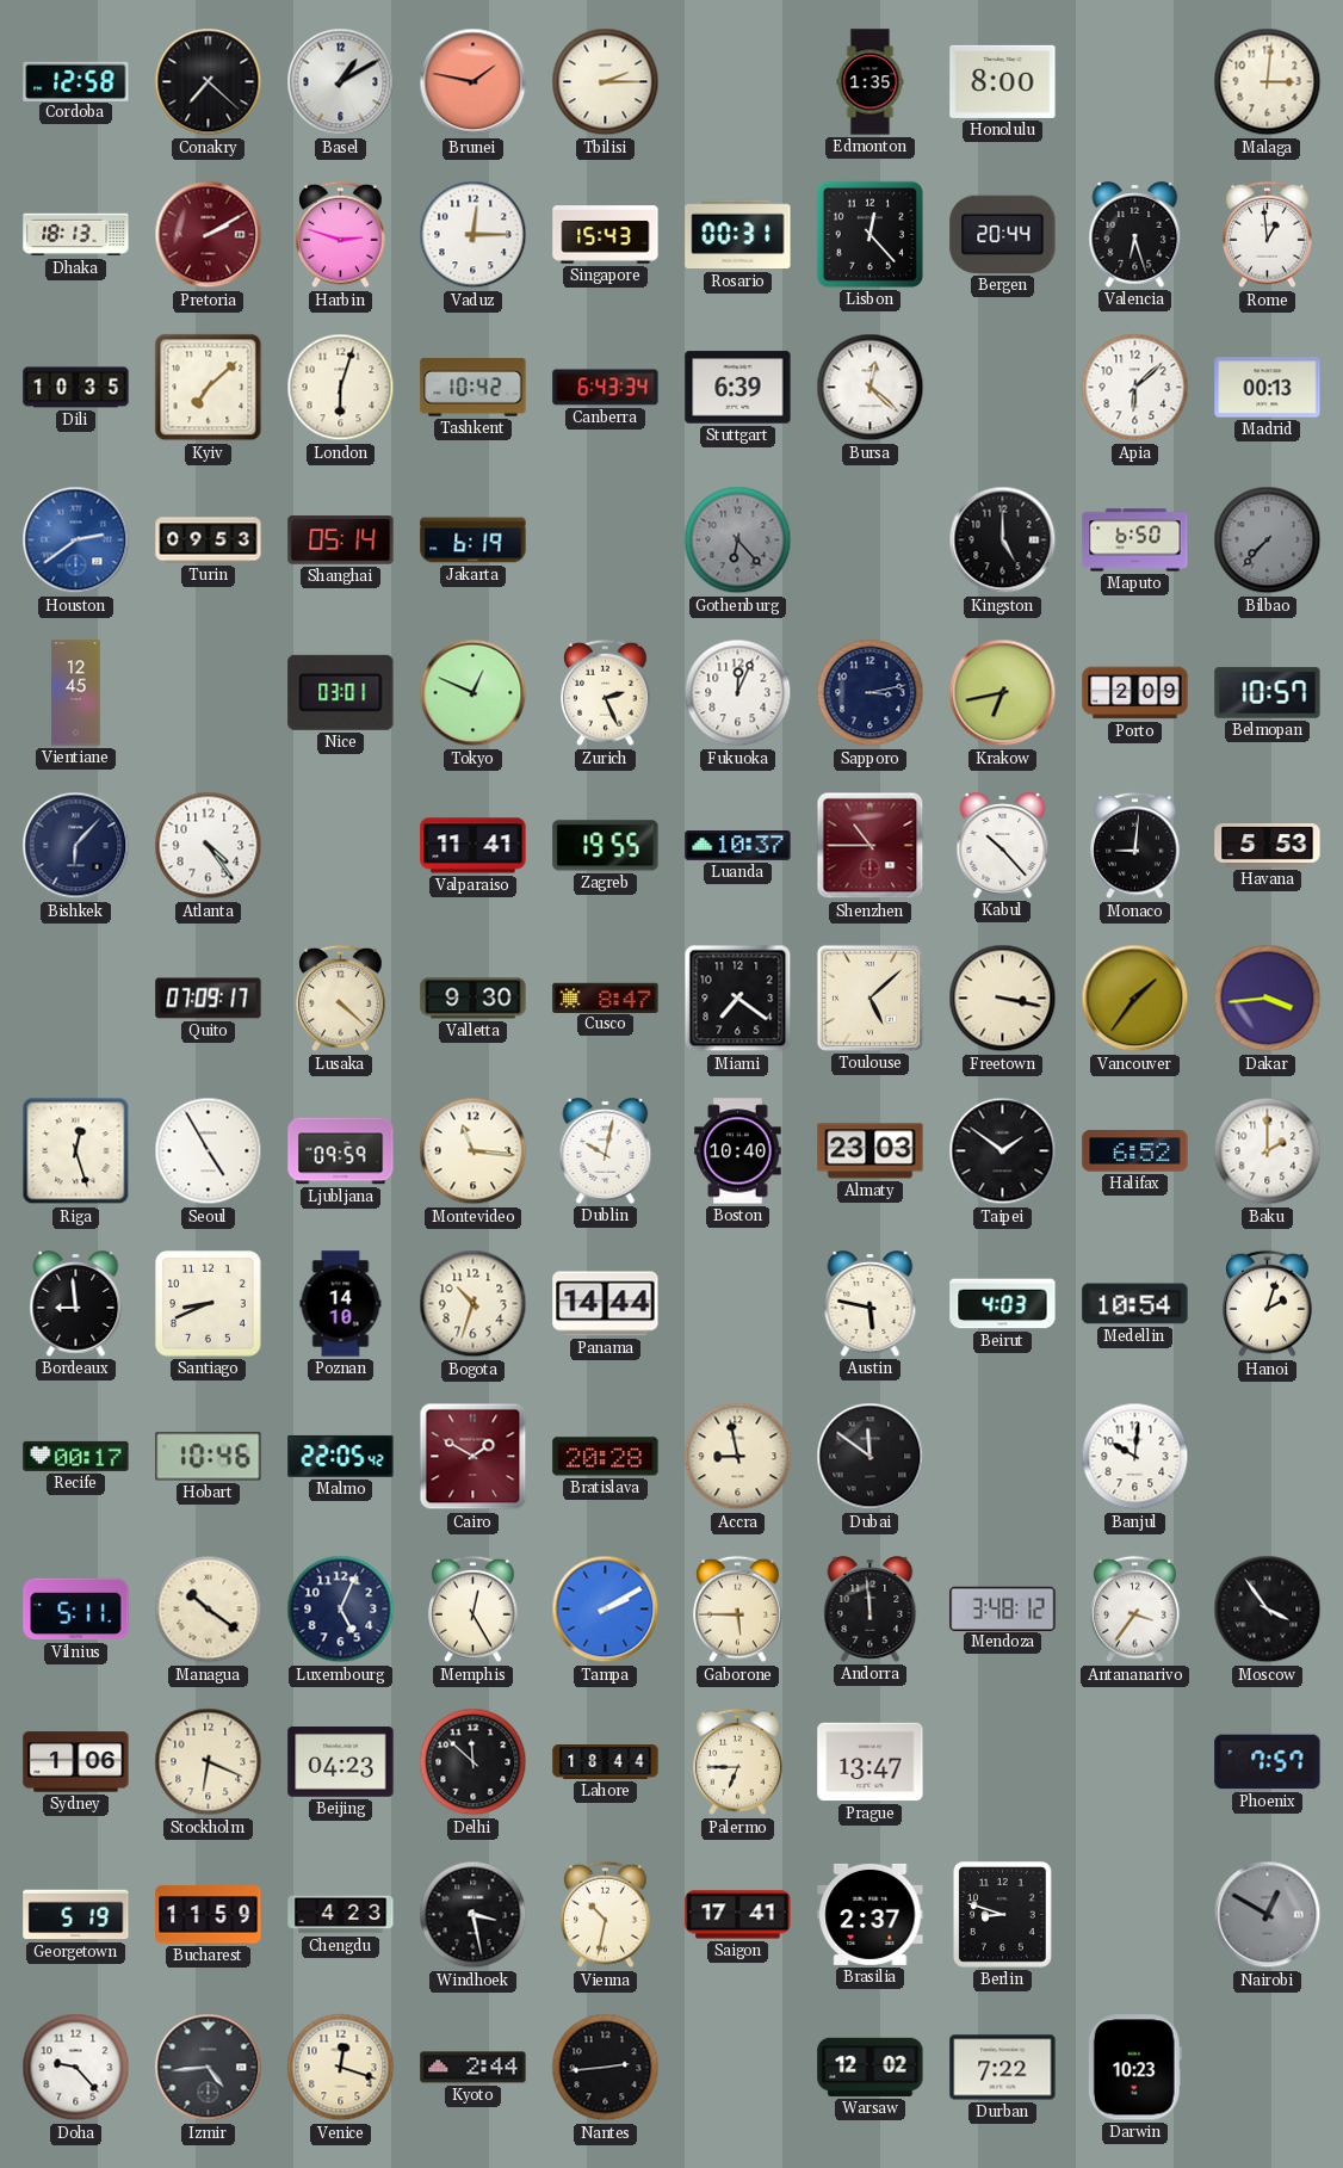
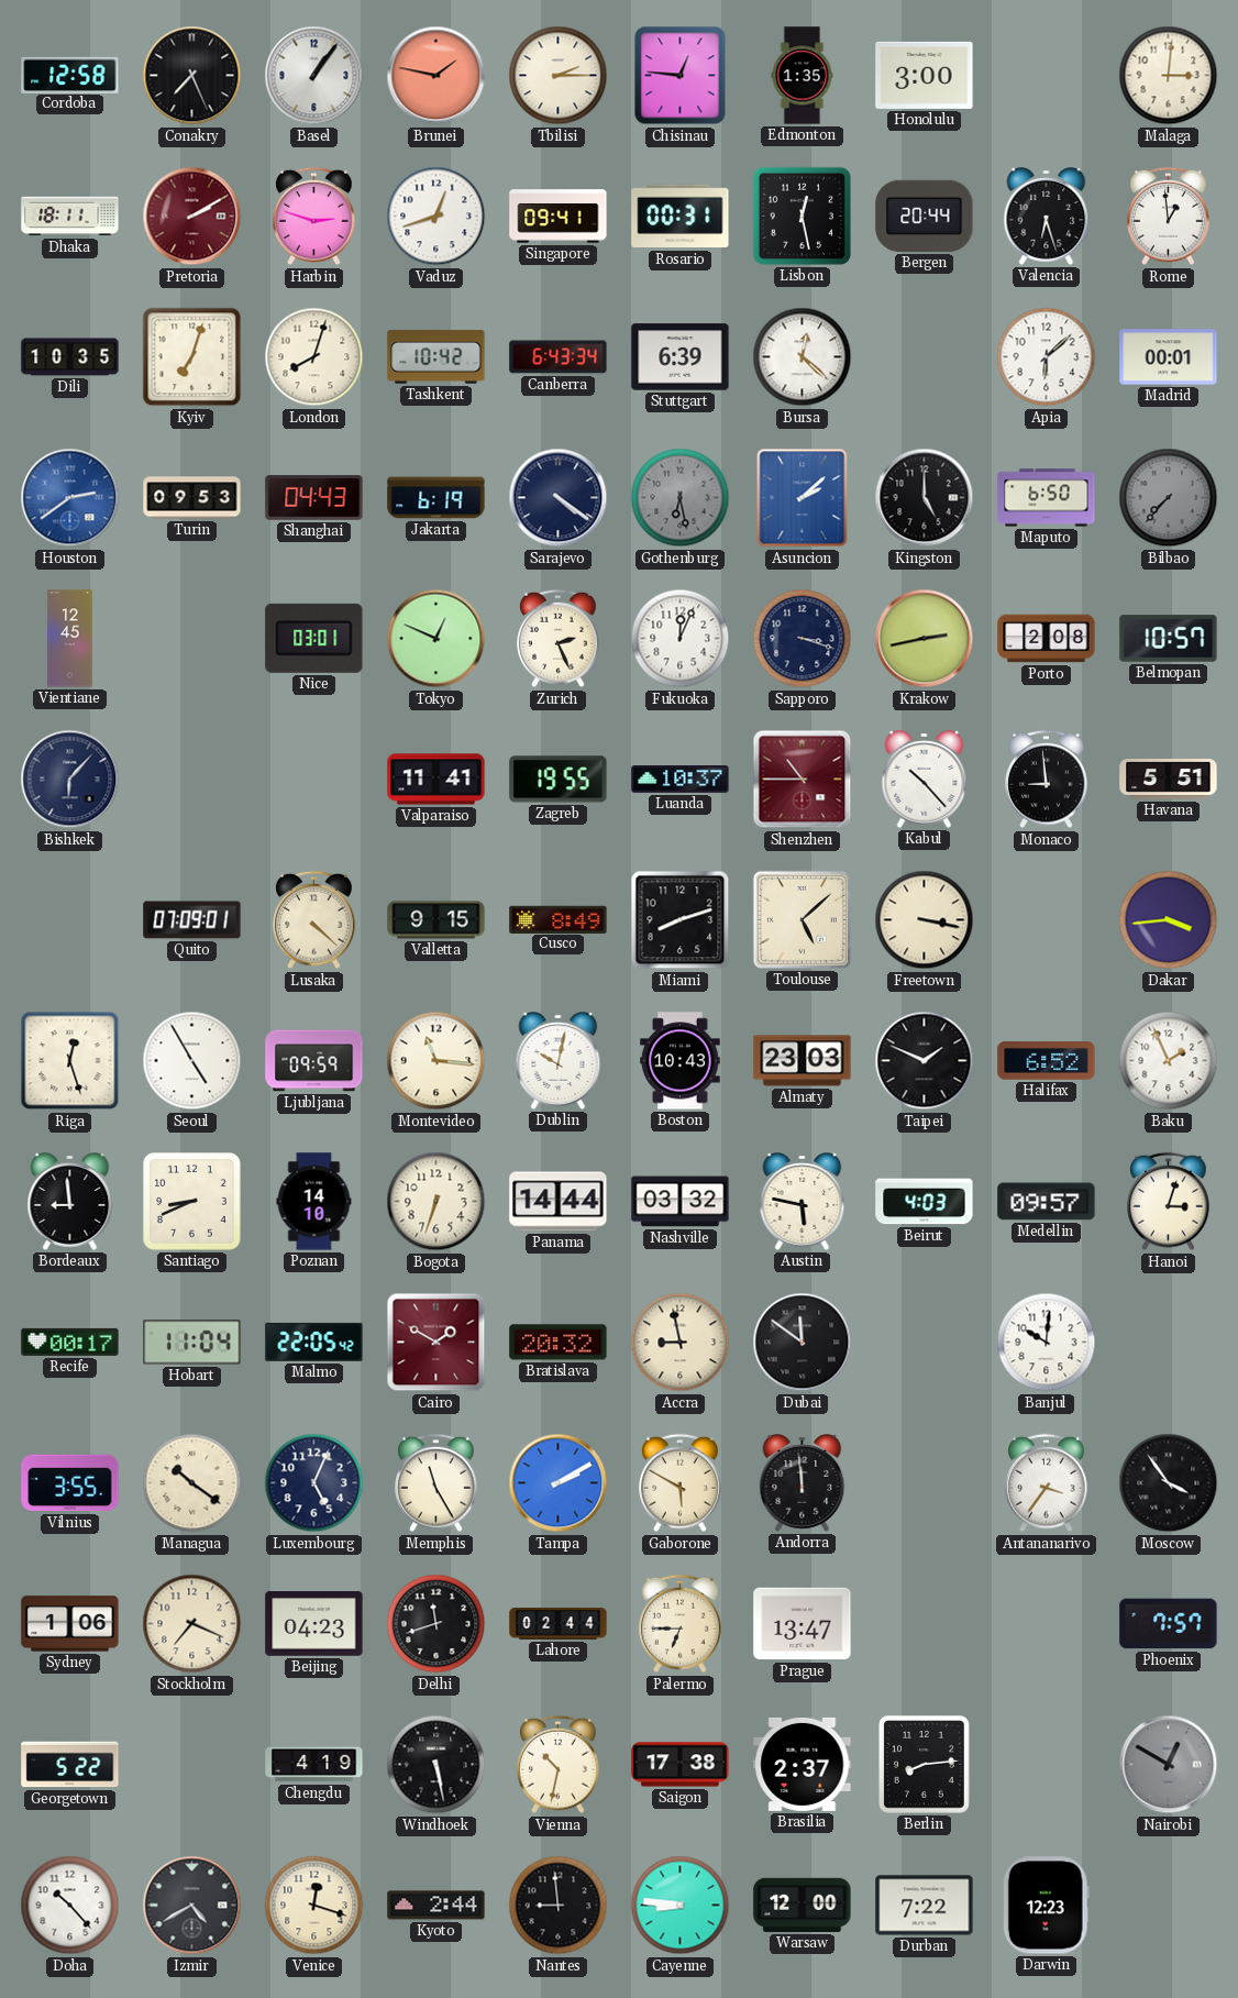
Conakry: 7:22 -> 7:26 (192, 76)
Basel: 1:10 -> 1:06 (314, 76)
Chisinau: none -> 12:46 (681, 76)
Honolulu: 8:00 -> 3:00 (925, 75)
Dhaka: 18:13 -> 18:11 (70, 217)
Vaduz: 12:15 -> 12:42 (436, 217)
Singapore: 15:43 -> 09:41 (559, 217)
Lisbon: 12:23 -> 12:28 (802, 216)
Kyiv: 7:08 -> 7:03 (192, 357)
London: 6:03 -> 8:03 (314, 357)
Madrid: 00:13 -> 00:01 (1169, 357)
Shanghai: 05:14 -> 04:43 (314, 498)
Sarajevo: none -> 4:21 (559, 498)
Gothenburg: 6:23 -> 6:28 (681, 498)
Asuncion: none -> 2:08 (803, 498)
Sapporo: 3:13 -> 3:18 (803, 639)
Krakow: 6:43 -> 2:43 (925, 639)
Porto: 2:09 -> 2:08 (1047, 639)
Atlanta: 4:24 -> none (209, 846)
Monaco: 9:01 -> 8:59 (1047, 780)
Havana: 5:53 -> 5:51 (1169, 780)
Quito: 07:09:17 -> 07:09:01 (192, 920)
Valletta: 9:30 -> 9:15 (436, 920)
Cusco: 8:47 -> 8:49 (559, 919)
Miami: 7:21 -> 8:12 (681, 920)
Vancouver: 1:36 -> none (1135, 999)
Boston: 10:40 -> 10:43 (681, 1061)
Taipei: 1:51 -> 1:49 (925, 1061)
Baku: 2:00 -> 1:56 (1169, 1061)
Bogota: 10:33 -> 6:33 (436, 1202)
Nashville: none -> 03:32 (681, 1202)
Medellin: 10:54 -> 09:57 (1047, 1202)
Hanoi: 2:03 -> 3:03 (1169, 1202)
Hobart: 10:46 -> 11:04 (192, 1343)
Bratislava: 20:28 -> 20:32 (559, 1343)
Vilnius: 5:11 -> 3:55 (70, 1483)
Memphis: 12:25 -> 11:25 (436, 1483)
Gaborone: 5:45 -> 5:50 (681, 1483)
Mendoza: 3:48 -> none (1003, 1608)
Stockholm: 6:19 -> 7:19 (192, 1624)
Delhi: 11:52 -> 11:42 (436, 1624)
Lahore: 18:44 -> 02:44 (559, 1624)
Georgetown: 5:19 -> 5:22 (70, 1765)
Bucharest: 11:59 -> none (209, 1915)
Chengdu: 4:23 -> 4:19 (314, 1765)
Windhoek: 3:28 -> 5:28 (436, 1765)
Saigon: 17:41 -> 17:38 (681, 1765)
Berlin: 8:48 -> 8:14 (924, 1765)
Doha: 9:23 -> 10:23 (70, 1906)
Izmir: 4:44 -> 4:40 (192, 1906)
Nantes: 2:44 -> 8:59 (559, 1906)
Cayenne: none -> 8:46 (681, 1906)
Warsaw: 12:02 -> 12:00 (803, 1905)
Darwin: 10:23 -> 12:23 (1046, 1906)
